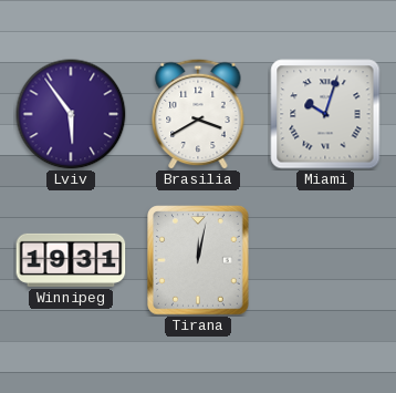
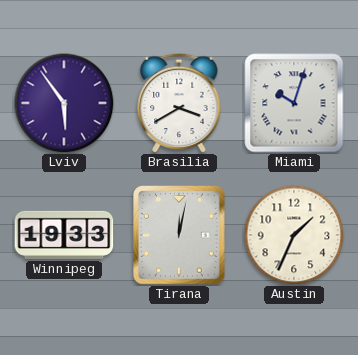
Winnipeg: 19:31 -> 19:33 (64, 235)
Austin: none -> 1:34 (294, 235)
